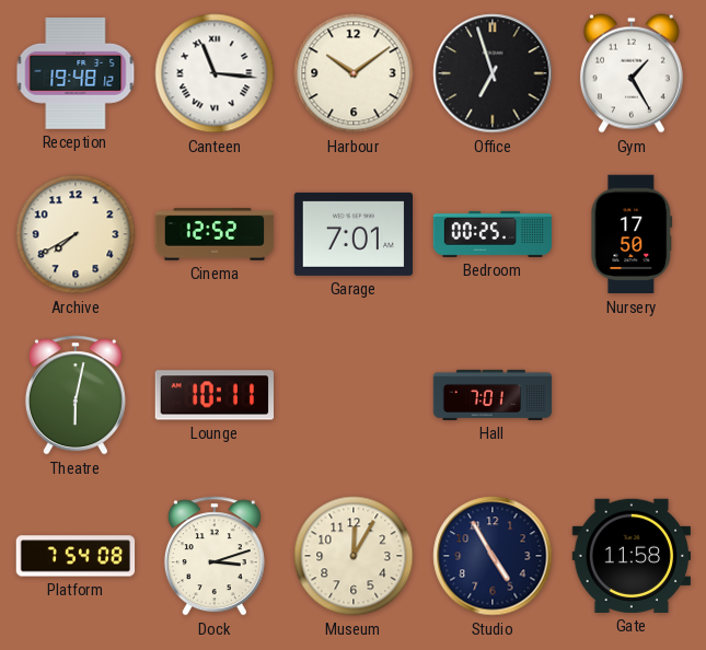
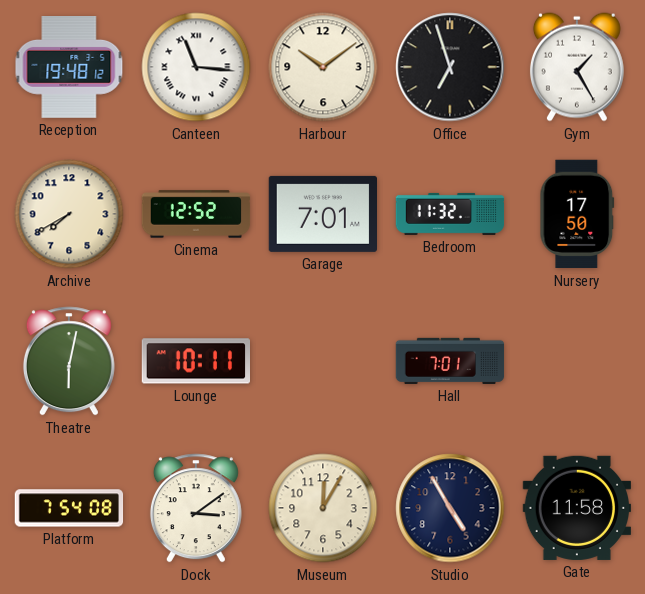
Bedroom: 00:25 -> 11:32 (450, 214)
Dock: 3:12 -> 3:09 (196, 508)
